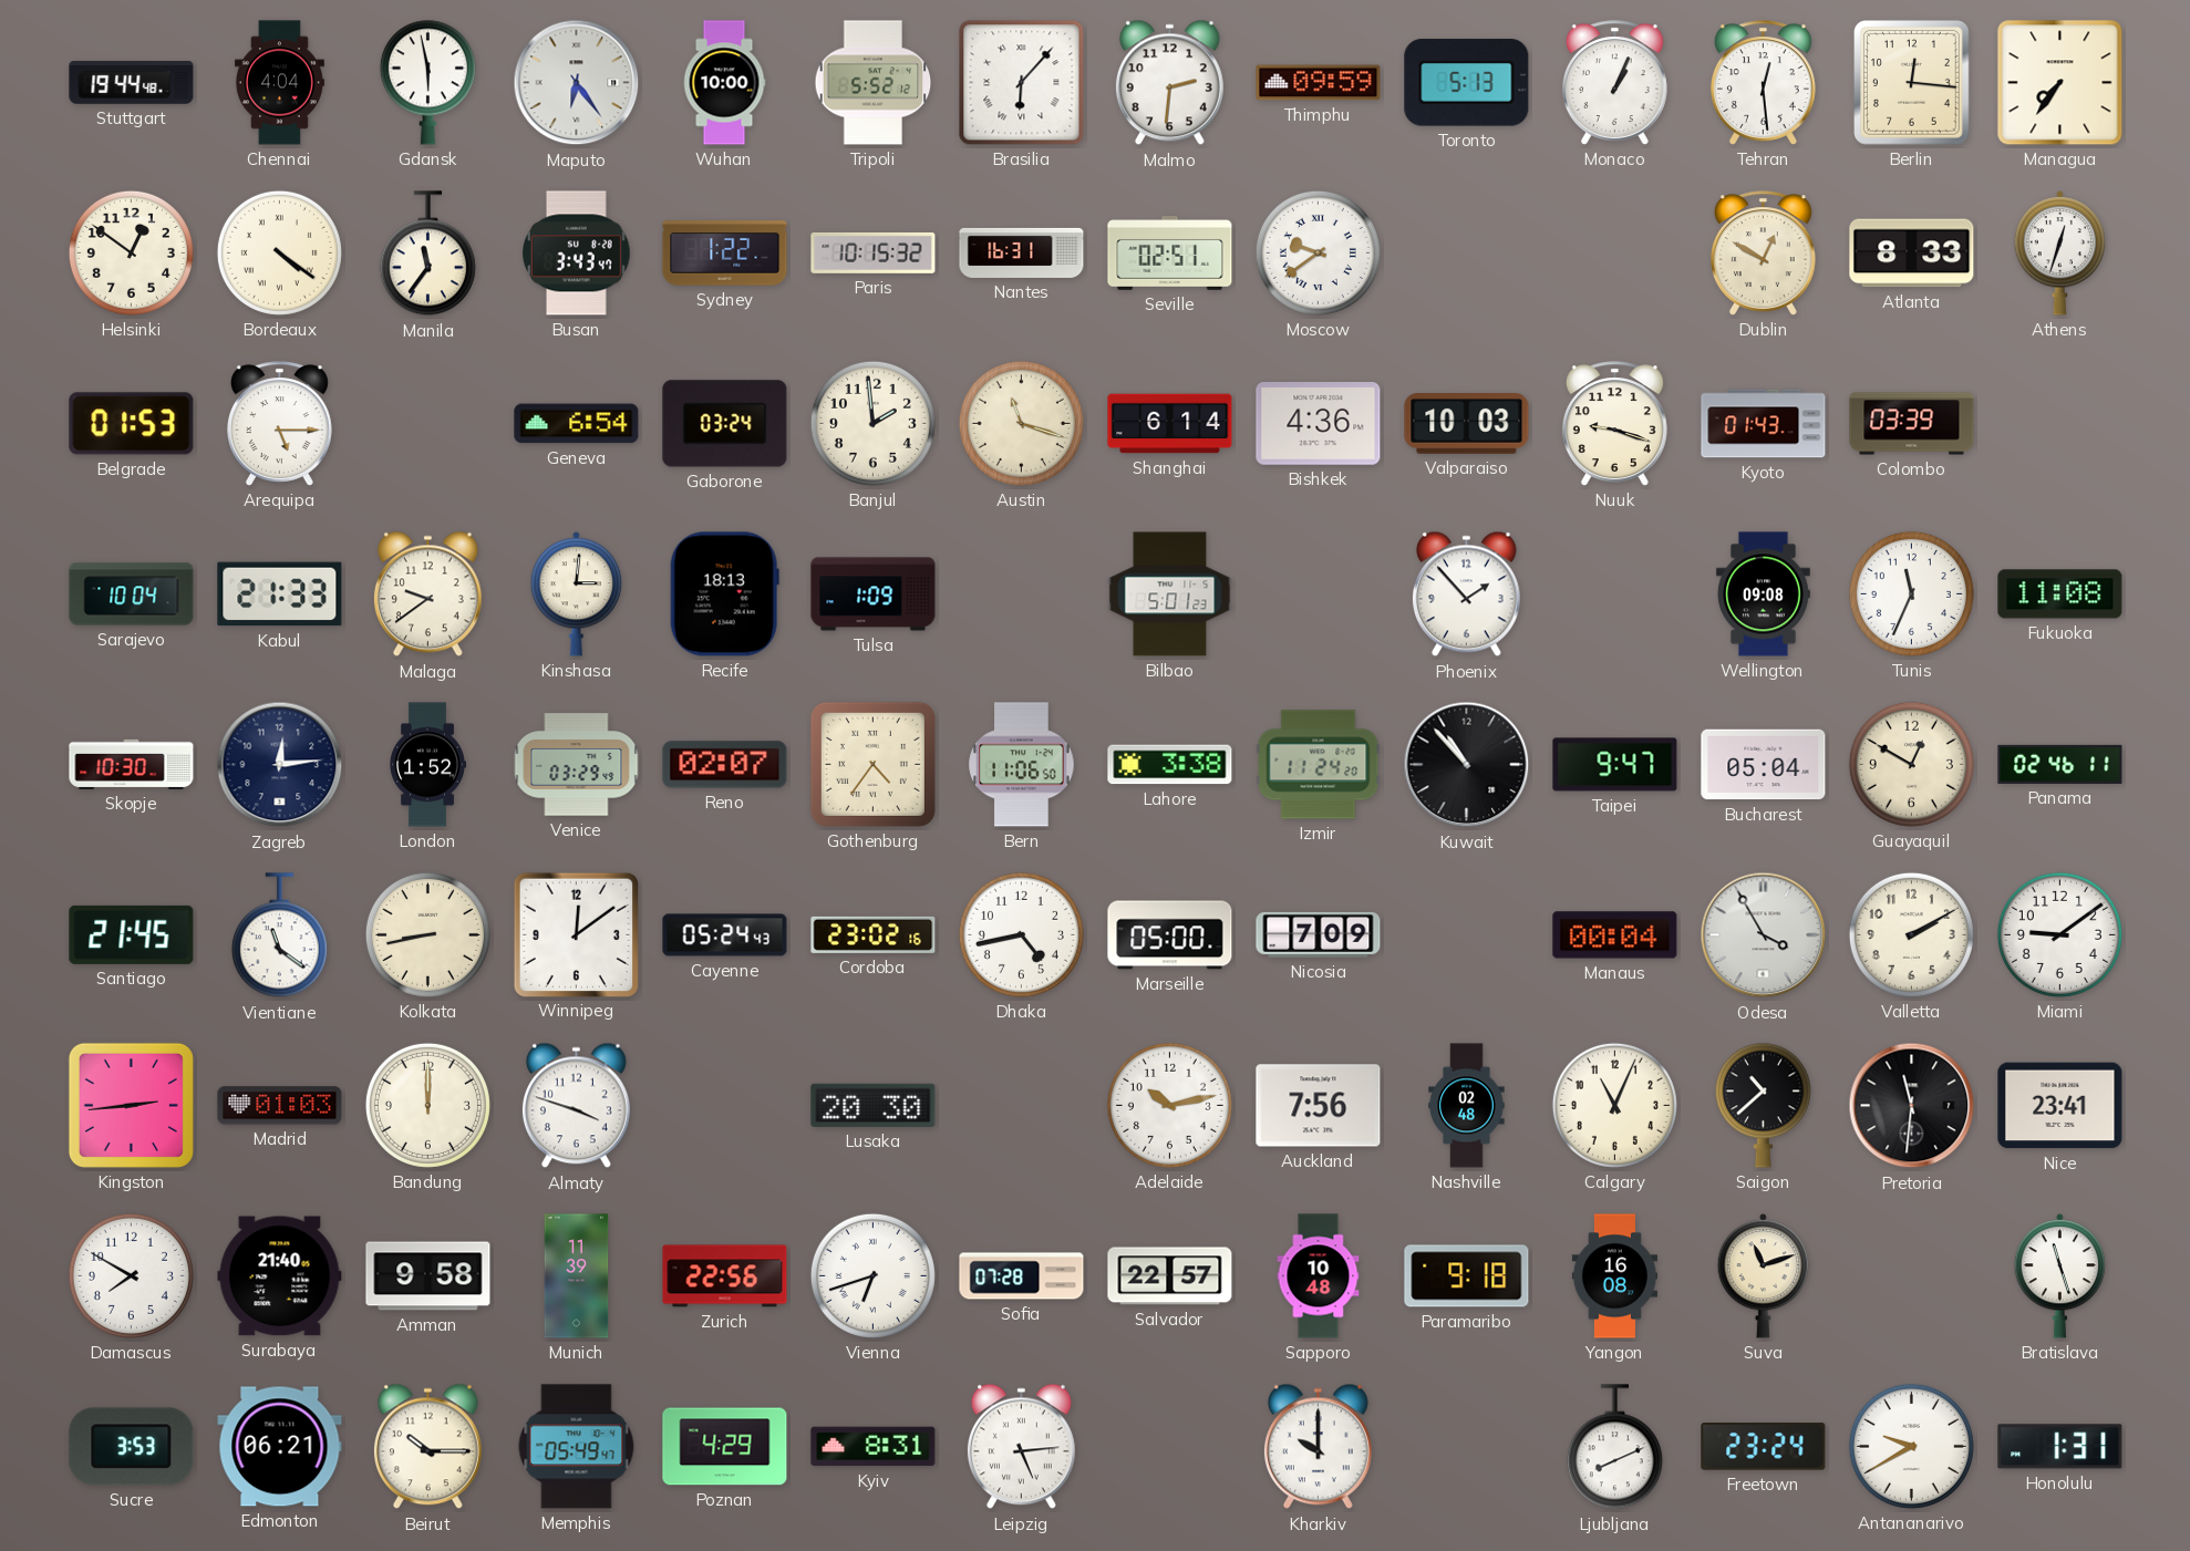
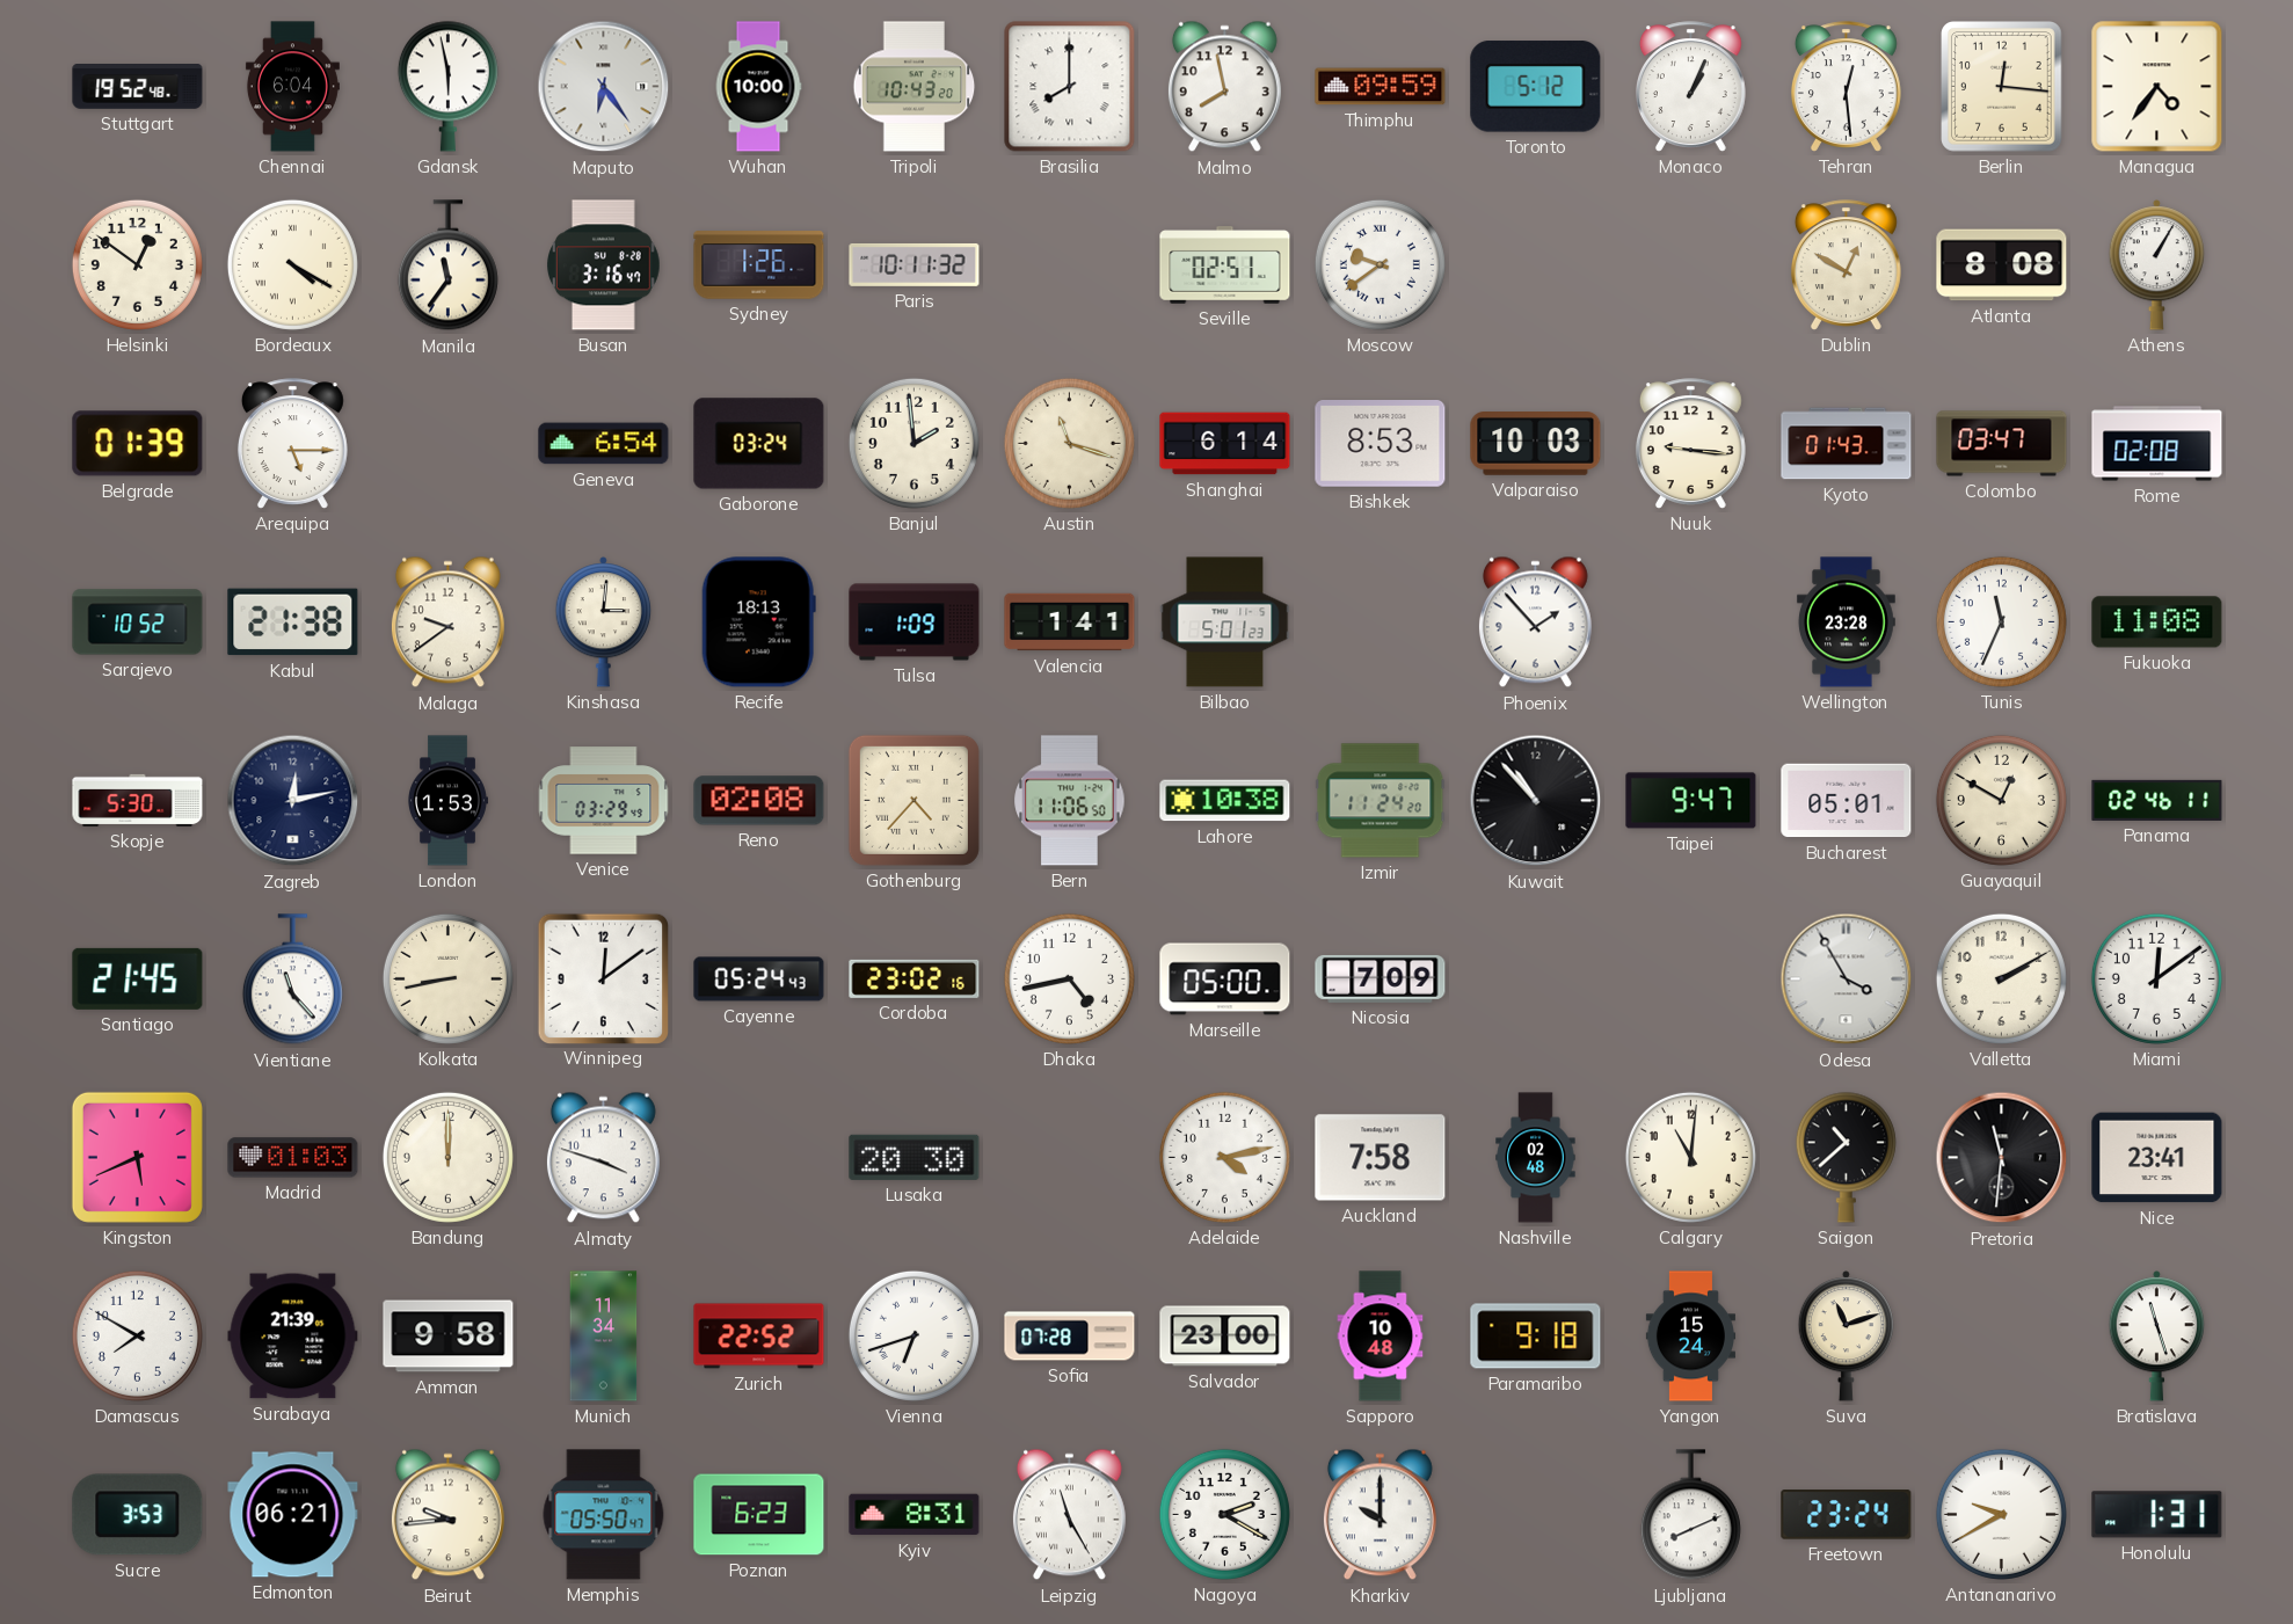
Stuttgart: 19:44 -> 19:52 (138, 87)
Chennai: 4:04 -> 6:04 (292, 87)
Tripoli: 5:52 -> 10:43 (915, 87)
Brasilia: 6:07 -> 8:00 (1070, 87)
Malmo: 2:31 -> 7:58 (1224, 87)
Toronto: 5:13 -> 5:12 (1536, 87)
Managua: 7:36 -> 4:36 (2157, 87)
Bordeaux: 4:21 -> 4:20 (292, 264)
Busan: 3:43 -> 3:16 (604, 265)
Sydney: 1:22 -> 1:26 (759, 265)
Paris: 10:15 -> 10:11 (915, 265)
Nantes: 16:31 -> none (1022, 252)
Atlanta: 8:33 -> 8:08 (2002, 265)
Athens: 12:33 -> 1:05 (2157, 265)
Belgrade: 01:53 -> 01:39 (138, 444)
Bishkek: 4:36 -> 8:53 (1381, 444)
Nuuk: 9:18 -> 9:16 (1690, 444)
Colombo: 03:39 -> 03:47 (2002, 444)
Rome: none -> 02:08 (2157, 444)
Sarajevo: 10:04 -> 10:52 (138, 622)
Kabul: 21:33 -> 21:38 (293, 622)
Valencia: none -> 1:41 (1070, 622)
Wellington: 09:08 -> 23:28 (1846, 622)
Skopje: 10:30 -> 5:30 (138, 800)
Zagreb: 12:14 -> 12:13 (293, 801)
London: 1:52 -> 1:53 (449, 801)
Reno: 02:07 -> 02:08 (759, 801)
Gothenburg: 4:36 -> 4:37 (913, 800)
Lahore: 3:38 -> 10:38 (1225, 801)
Bucharest: 05:04 -> 05:01 (1847, 801)
Vientiane: 11:21 -> 11:23 (292, 980)
Manaus: 00:04 -> none (1615, 935)
Miami: 9:09 -> 12:09 (2156, 978)
Kingston: 2:44 -> 5:41 (137, 1157)
Adelaide: 10:13 -> 4:13 (1224, 1157)
Auckland: 7:56 -> 7:58 (1381, 1158)
Calgary: 11:04 -> 11:01 (1690, 1157)
Surabaya: 21:40 -> 21:39 (293, 1337)
Munich: 11:39 -> 11:34 (604, 1337)
Zurich: 22:56 -> 22:52 (759, 1337)
Salvador: 22:57 -> 23:00 (1225, 1337)
Yangon: 16:08 -> 15:24 (1690, 1337)
Beirut: 10:15 -> 9:44 (447, 1515)
Memphis: 05:49 -> 05:50 (604, 1515)
Poznan: 4:29 -> 6:23 (759, 1515)
Leipzig: 5:14 -> 11:25 (1069, 1515)
Nagoya: none -> 2:20 (1224, 1514)
